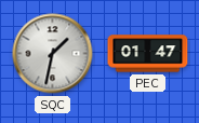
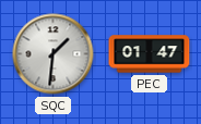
SQC: 1:32 -> 1:31 (54, 54)
